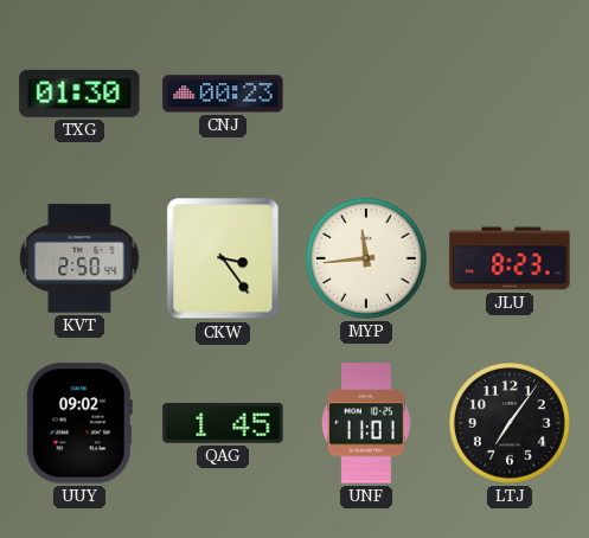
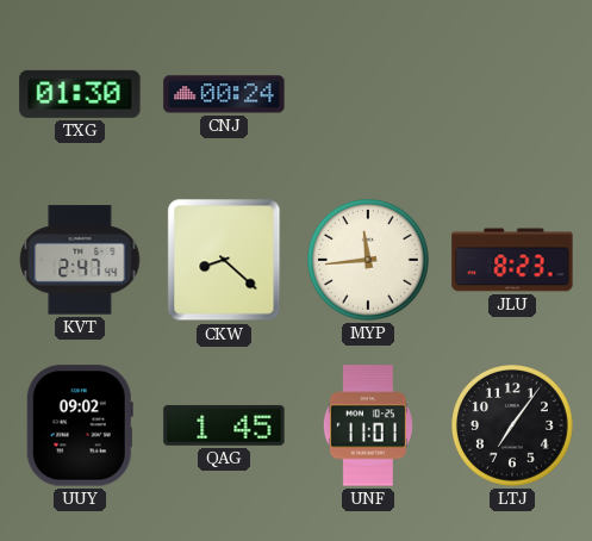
CNJ: 00:23 -> 00:24 (224, 94)
KVT: 2:50 -> 2:47 (80, 260)
CKW: 3:24 -> 8:22 (224, 260)
